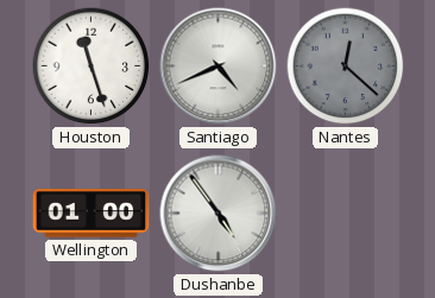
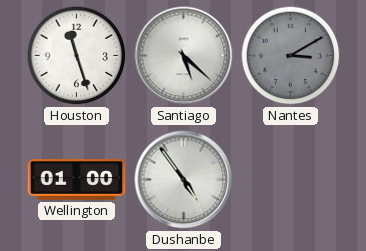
Santiago: 4:41 -> 5:22 (184, 56)
Nantes: 12:22 -> 3:10 (291, 56)
